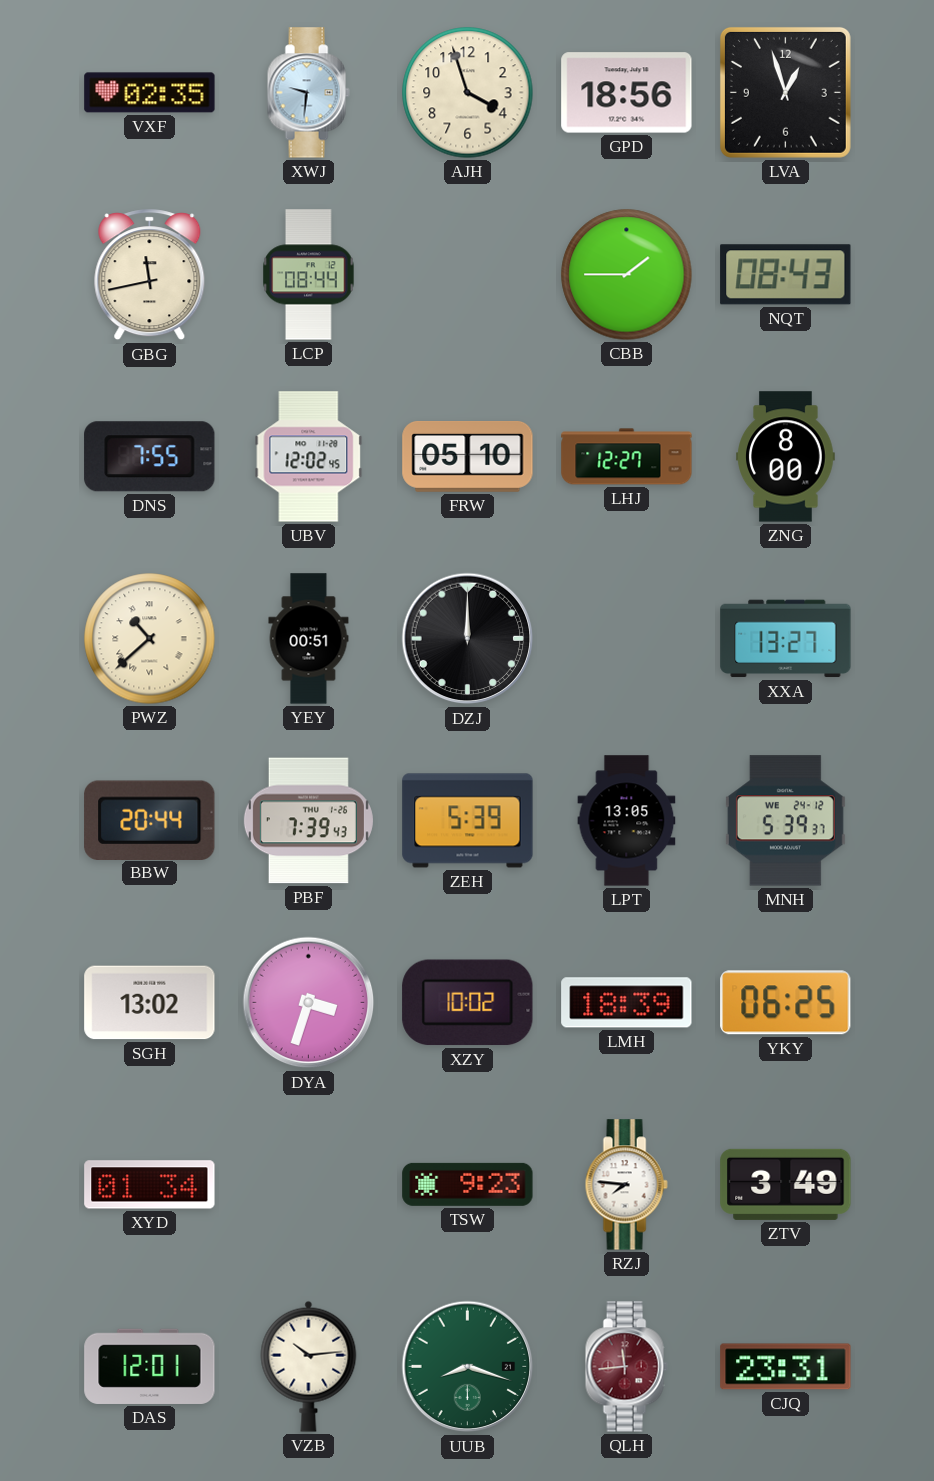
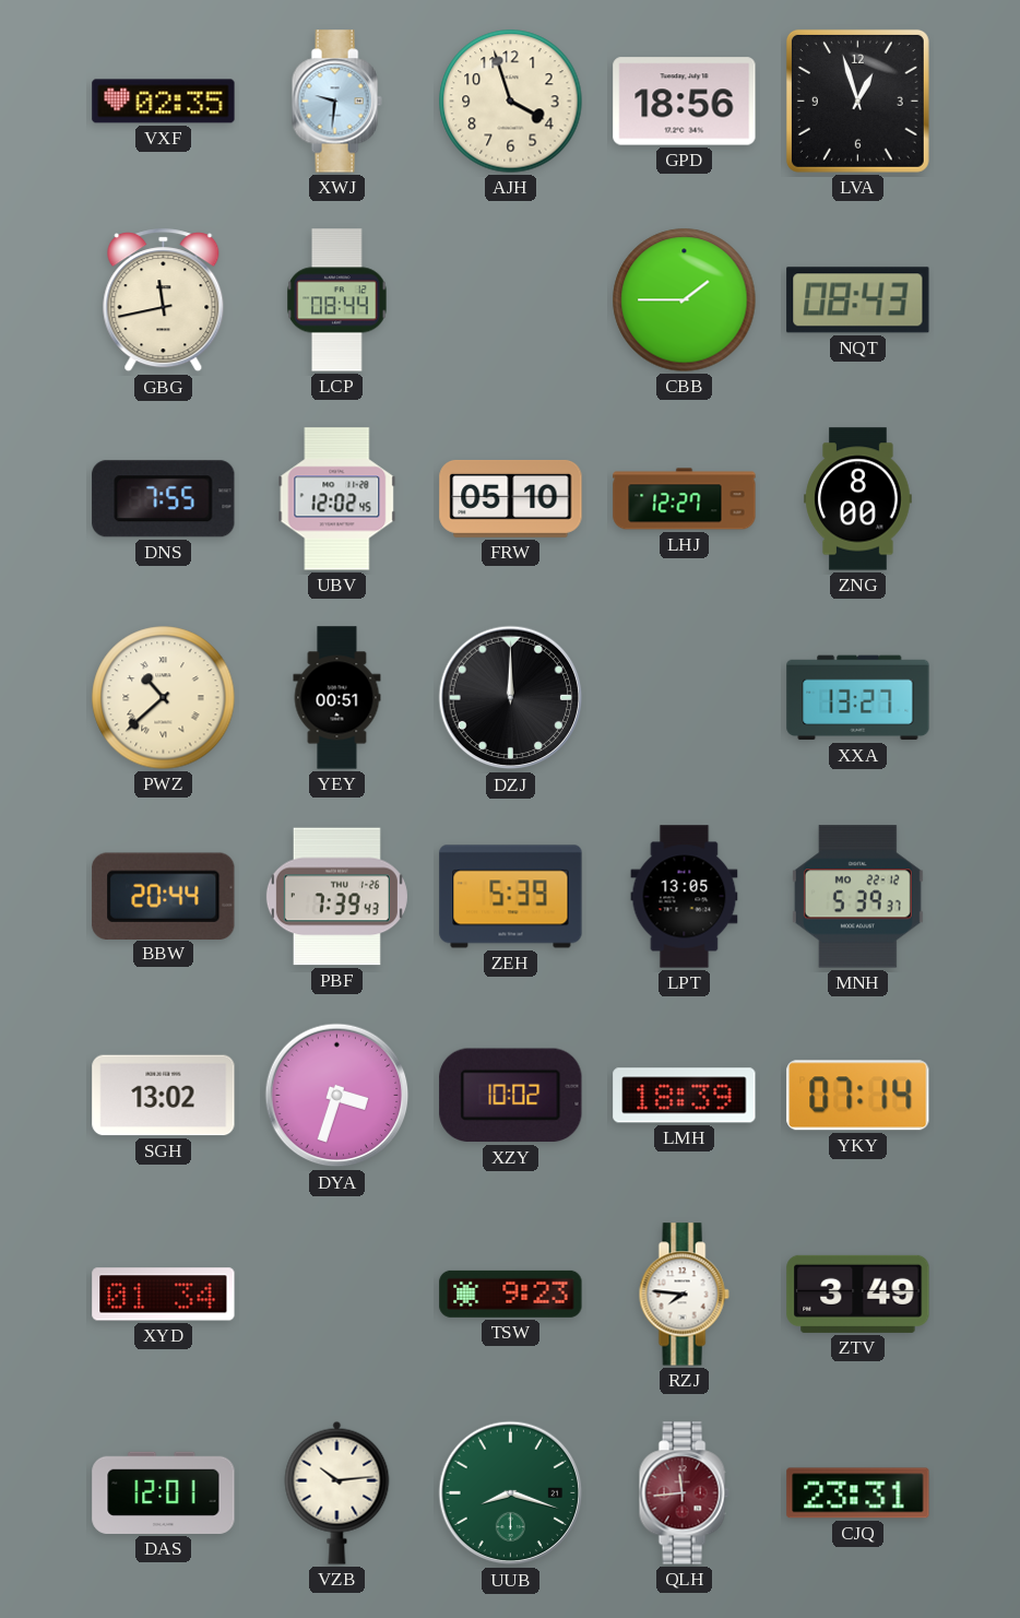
MNH date: WE 24-12 -> MO 22-12 (857, 897)
YKY: 06:25 -> 07:14 (858, 1096)
